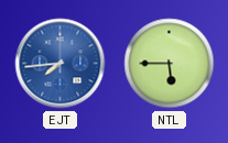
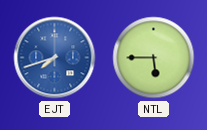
EJT: 7:44 -> 7:42 (55, 58)
